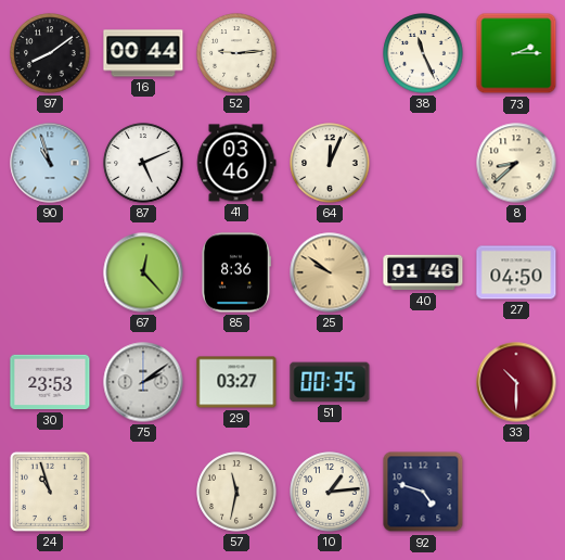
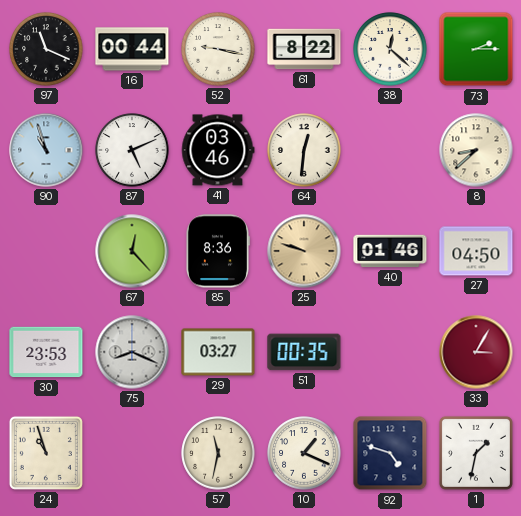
97: 8:09 -> 11:19 (46, 49)
52: 9:14 -> 9:17 (218, 49)
61: none -> 8:22 (304, 49)
38: 11:26 -> 12:22 (390, 49)
64: 12:04 -> 12:31 (304, 150)
25: 9:51 -> 9:48 (304, 251)
75: 2:09 -> 8:19 (132, 352)
33: 10:30 -> 3:05 (476, 352)
10: 1:14 -> 1:19 (304, 453)
1: none -> 1:32 (476, 453)
